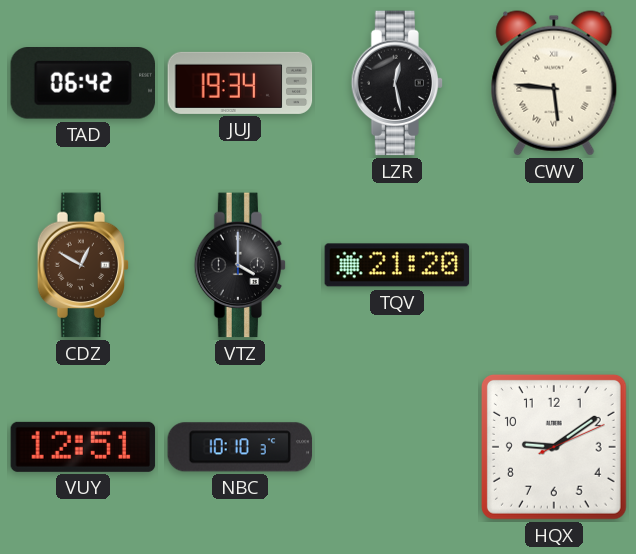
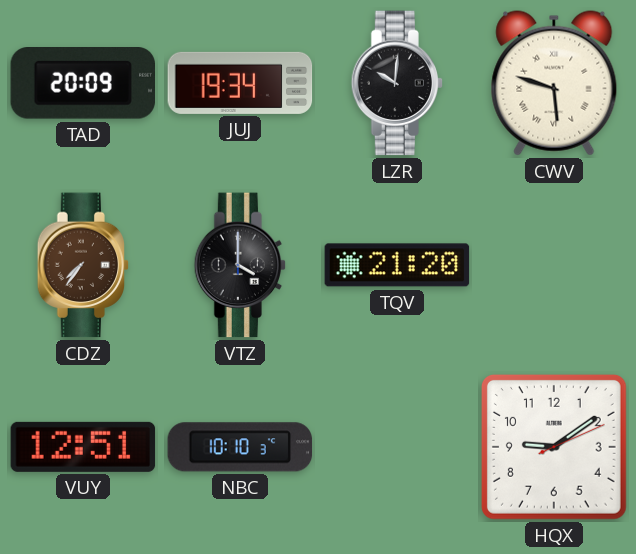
TAD: 06:42 -> 20:09 (82, 84)
LZR: 12:28 -> 10:01 (397, 83)
CWV: 5:46 -> 5:48 (554, 83)
CDZ: 12:50 -> 7:36 (83, 265)
